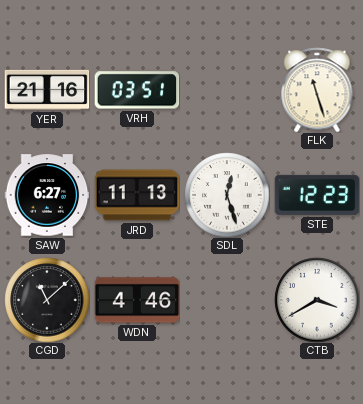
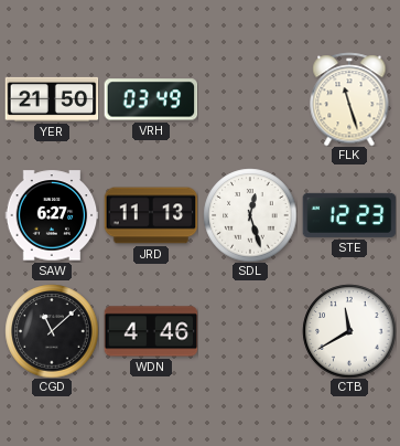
YER: 21:16 -> 21:50 (52, 99)
VRH: 03:51 -> 03:49 (151, 99)
CTB: 3:40 -> 11:40 (349, 331)
